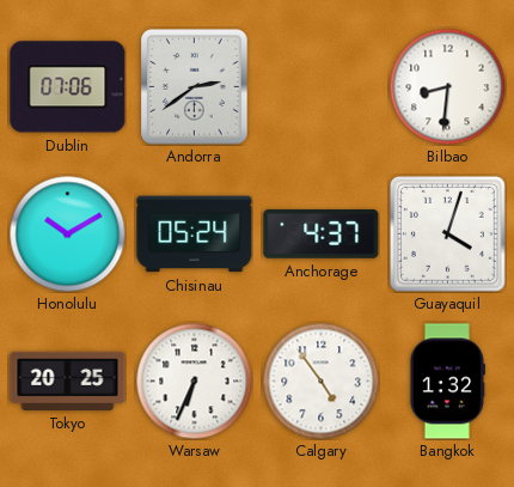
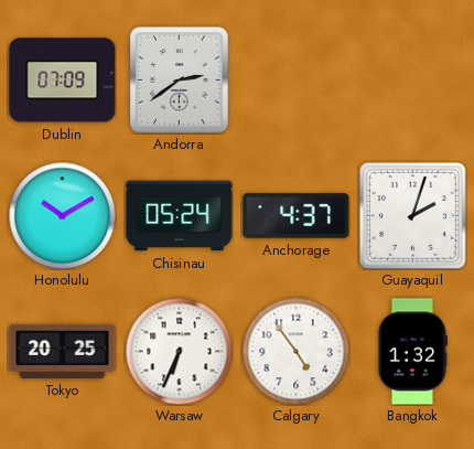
Dublin: 07:06 -> 07:09 (63, 81)
Bilbao: 8:31 -> none (447, 86)
Guayaquil: 4:03 -> 2:03 (412, 215)
